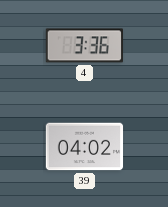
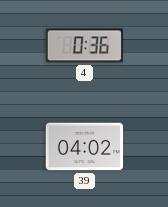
4: 3:36 -> 0:36 (84, 46)
